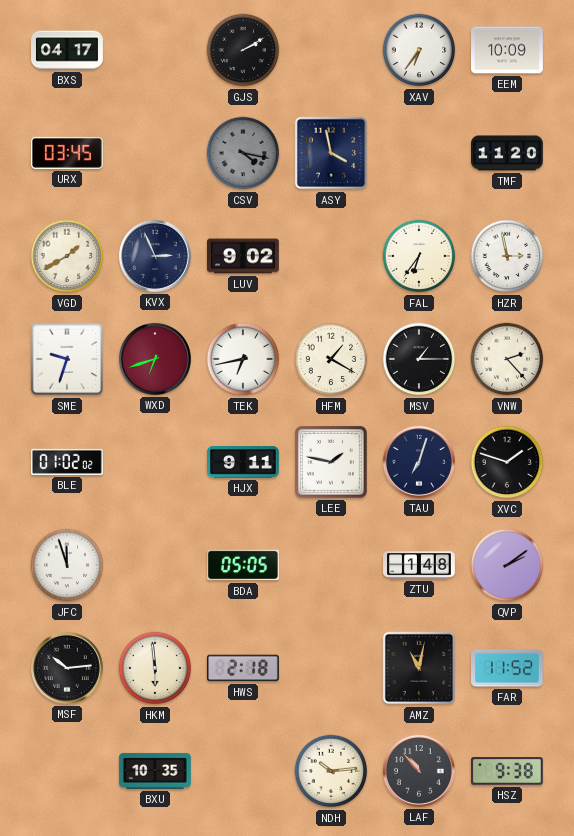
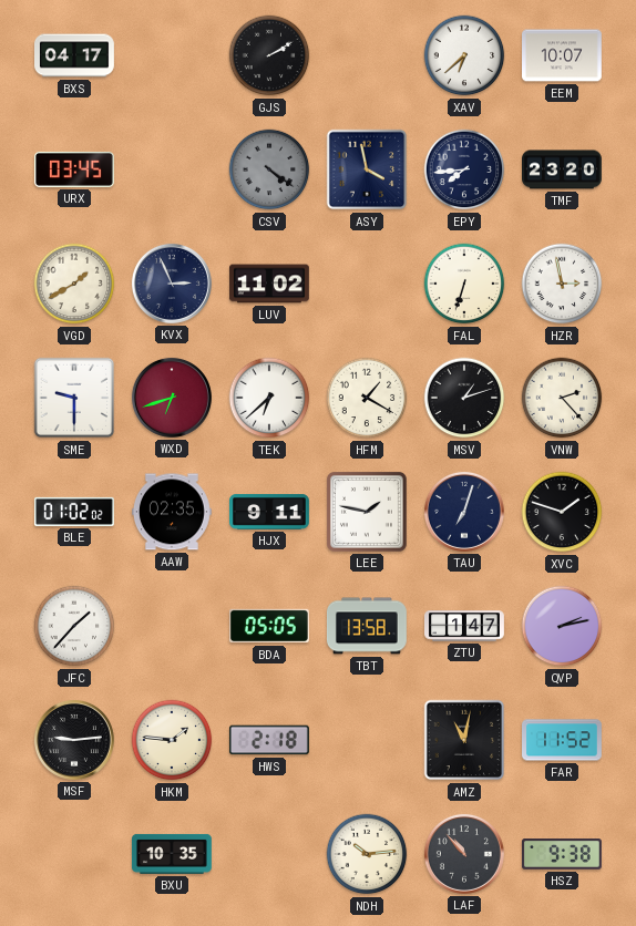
XAV: 6:36 -> 6:38 (464, 55)
EEM: 10:09 -> 10:07 (563, 55)
CSV: 4:17 -> 4:21 (269, 169)
EPY: none -> 7:44 (464, 169)
TMF: 11:20 -> 23:20 (563, 169)
LUV: 9:02 -> 11:02 (270, 284)
FAL: 6:36 -> 6:33 (464, 284)
SME: 9:33 -> 9:30 (74, 398)
TEK: 6:43 -> 6:38 (269, 398)
MSV: 1:15 -> 1:12 (464, 398)
AAW: none -> 02:35 (172, 512)
JFC: 11:57 -> 1:37 (74, 626)
TBT: none -> 13:58 (367, 626)
ZTU: 1:48 -> 1:47 (465, 626)
QVP: 2:09 -> 2:13 (562, 626)
MSF: 10:14 -> 9:14 (74, 740)
HKM: 5:59 -> 1:46 (172, 740)
